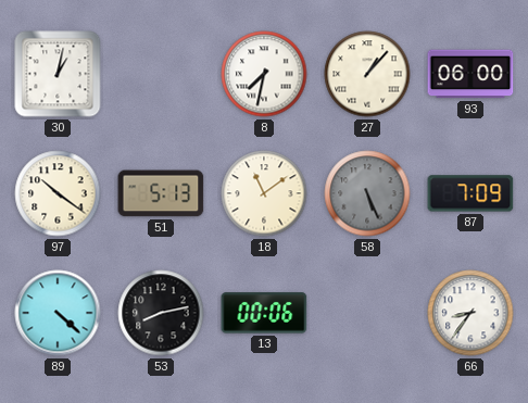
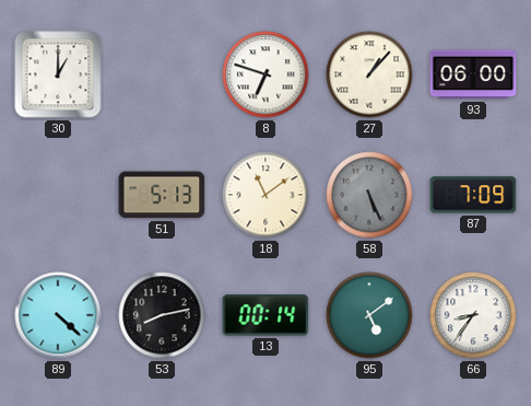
30: 1:02 -> 1:00 (58, 74)
8: 7:32 -> 6:48 (265, 74)
97: 10:21 -> none (58, 193)
13: 00:06 -> 00:14 (265, 315)
95: none -> 5:09 (369, 315)
